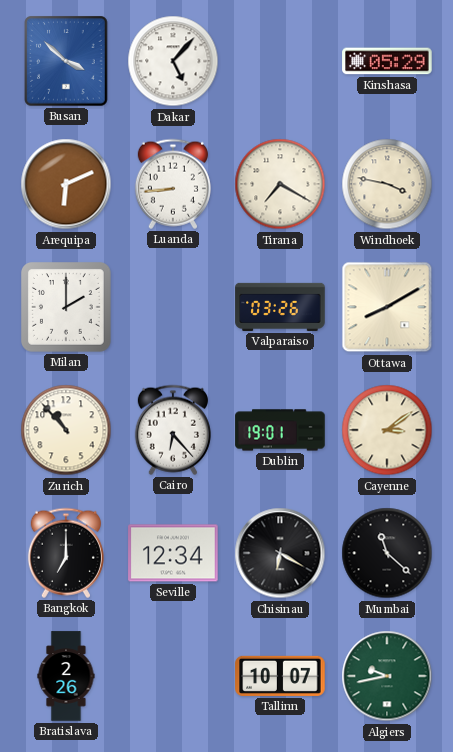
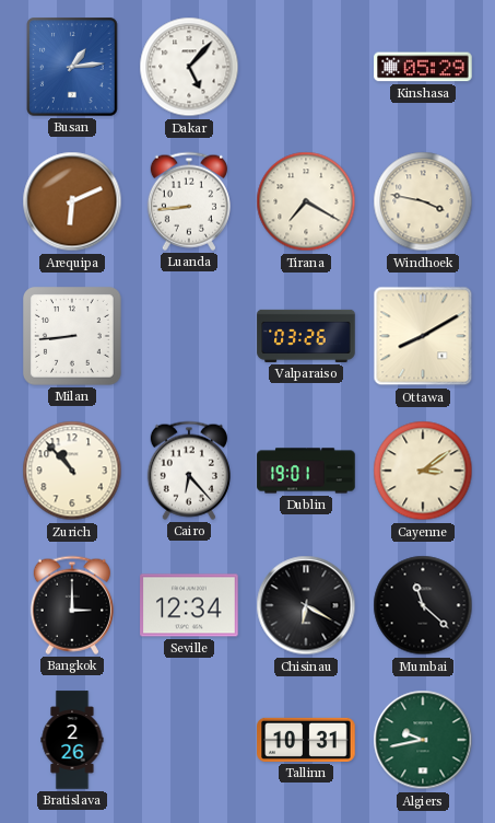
Busan: 3:52 -> 1:14 (72, 67)
Milan: 2:00 -> 8:44 (73, 337)
Bangkok: 7:00 -> 3:00 (72, 605)
Tallinn: 10:07 -> 10:31 (306, 740)
